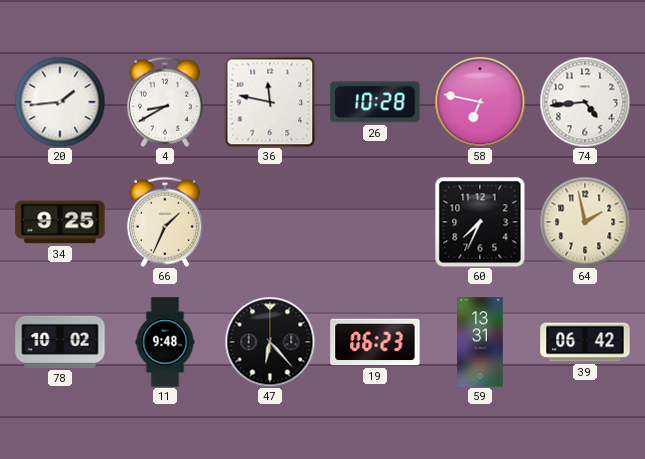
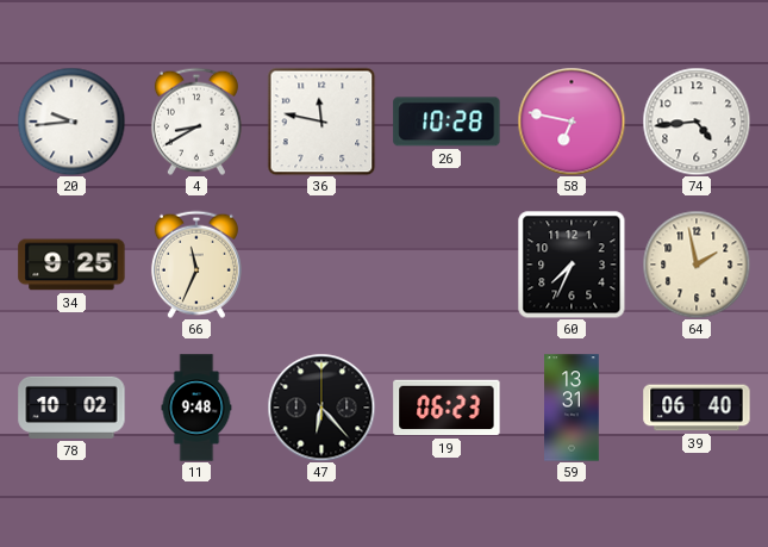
20: 1:44 -> 9:44 (71, 122)
66: 1:34 -> 11:34 (196, 265)
39: 06:42 -> 06:40 (697, 408)
